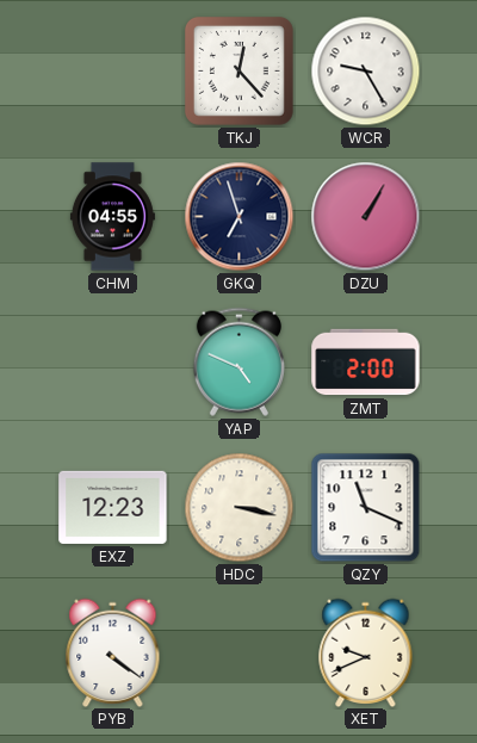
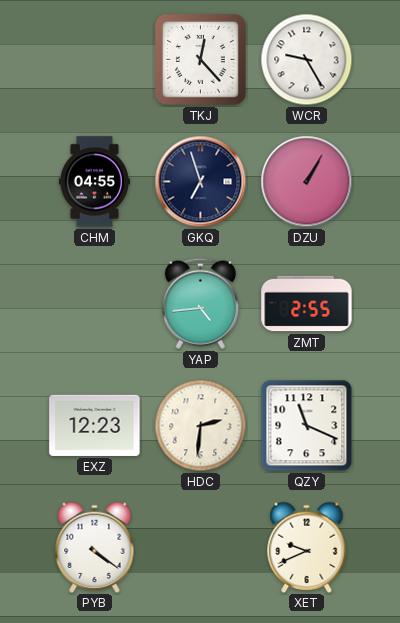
YAP: 4:49 -> 4:44 (200, 303)
ZMT: 2:00 -> 2:55 (307, 304)
HDC: 3:17 -> 2:31 (201, 426)
